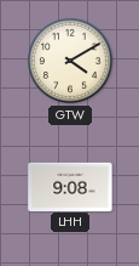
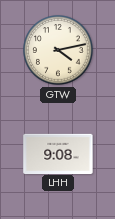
GTW: 4:10 -> 4:13 (58, 50)
